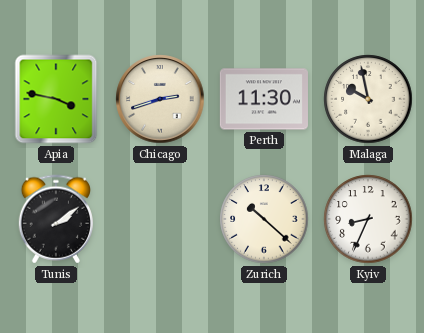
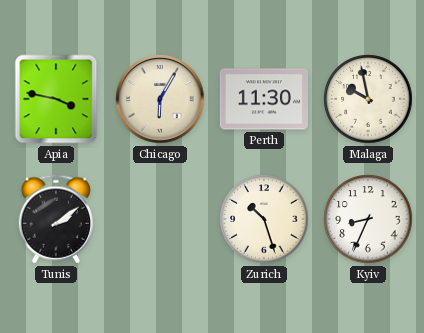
Chicago: 2:42 -> 6:05 (160, 99)
Zurich: 10:22 -> 10:27 (264, 219)
